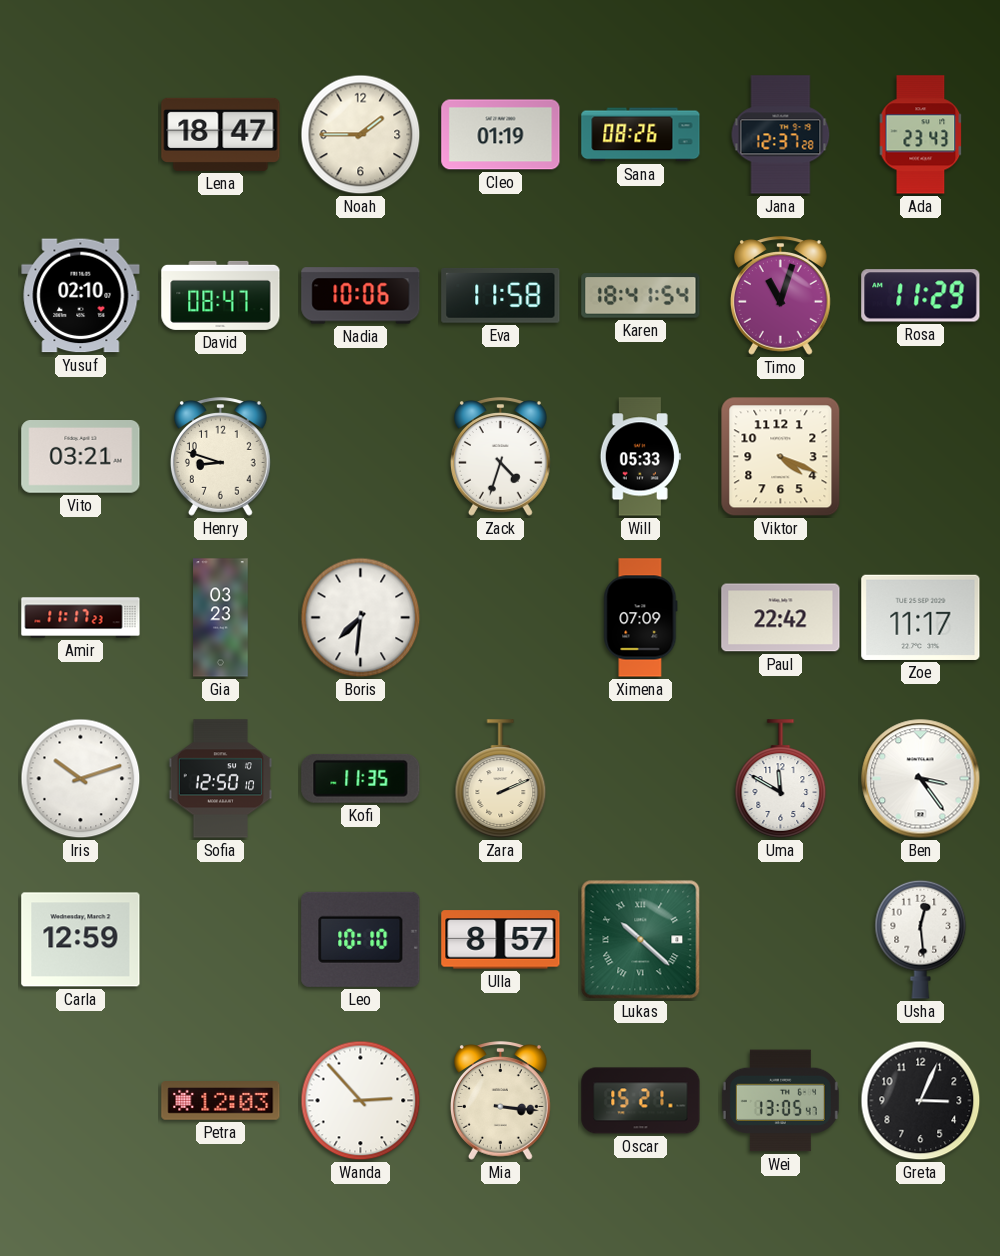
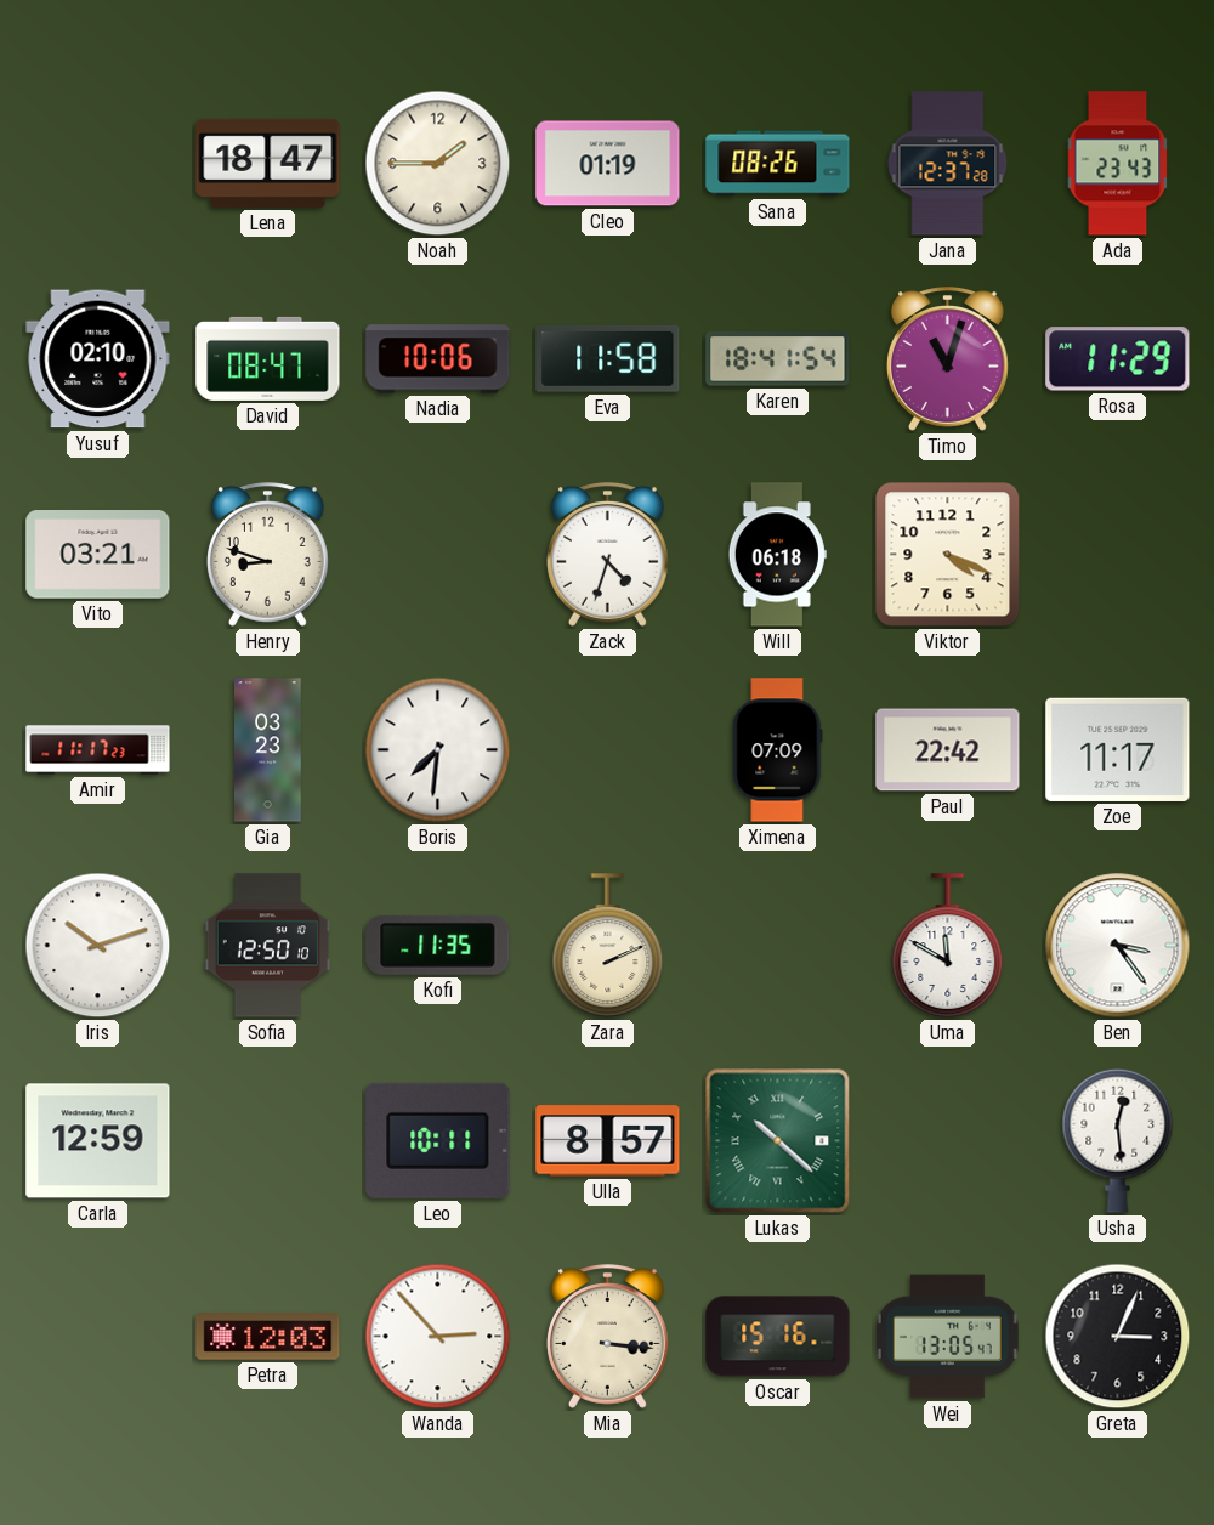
Will: 05:33 -> 06:18 (777, 555)
Leo: 10:10 -> 10:11 (438, 1140)
Oscar: 15:21 -> 15:16 (778, 1337)
